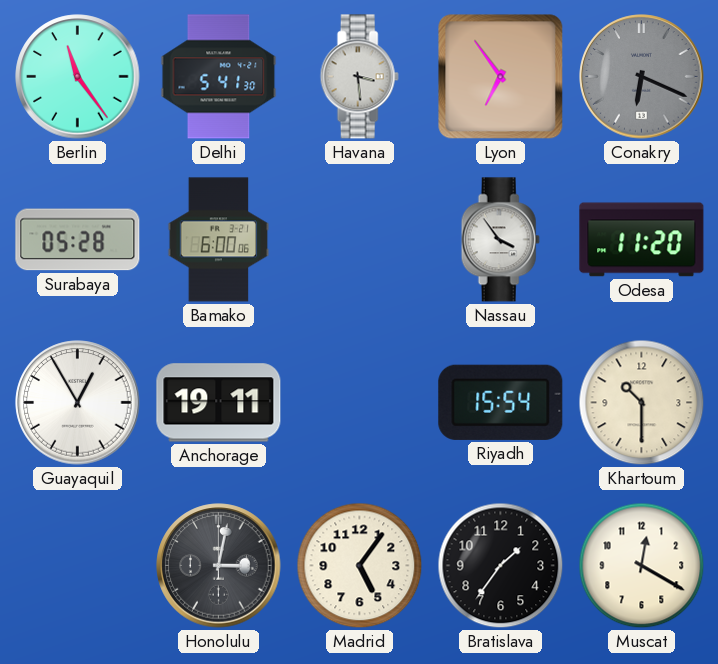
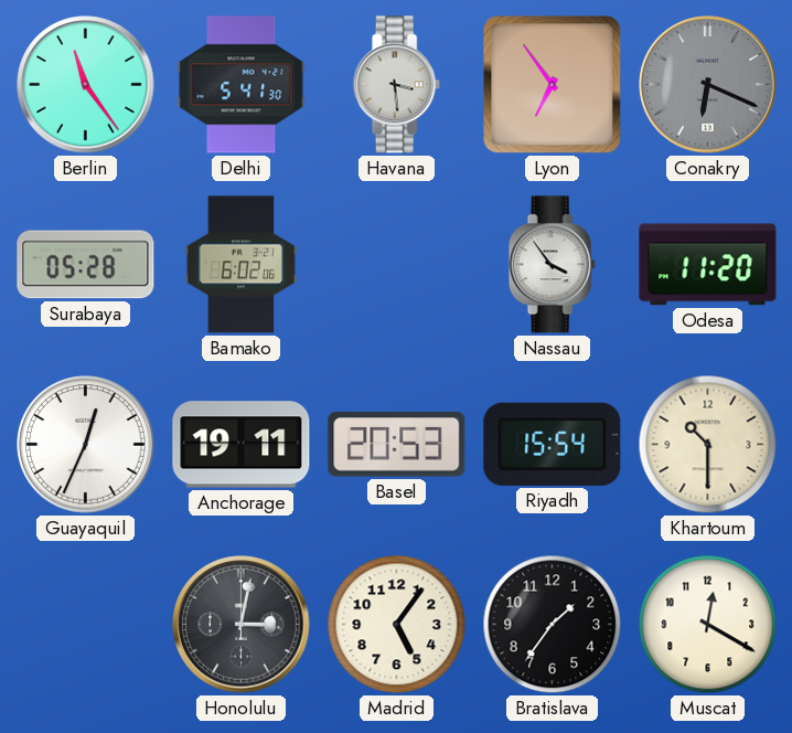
Bamako: 6:00 -> 6:02 (242, 265)
Guayaquil: 12:55 -> 12:34 (86, 445)
Basel: none -> 20:53 (397, 445)
